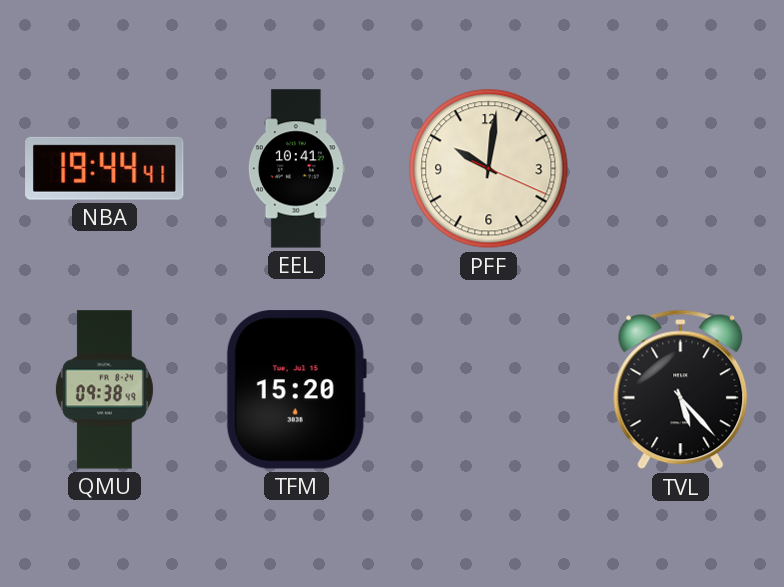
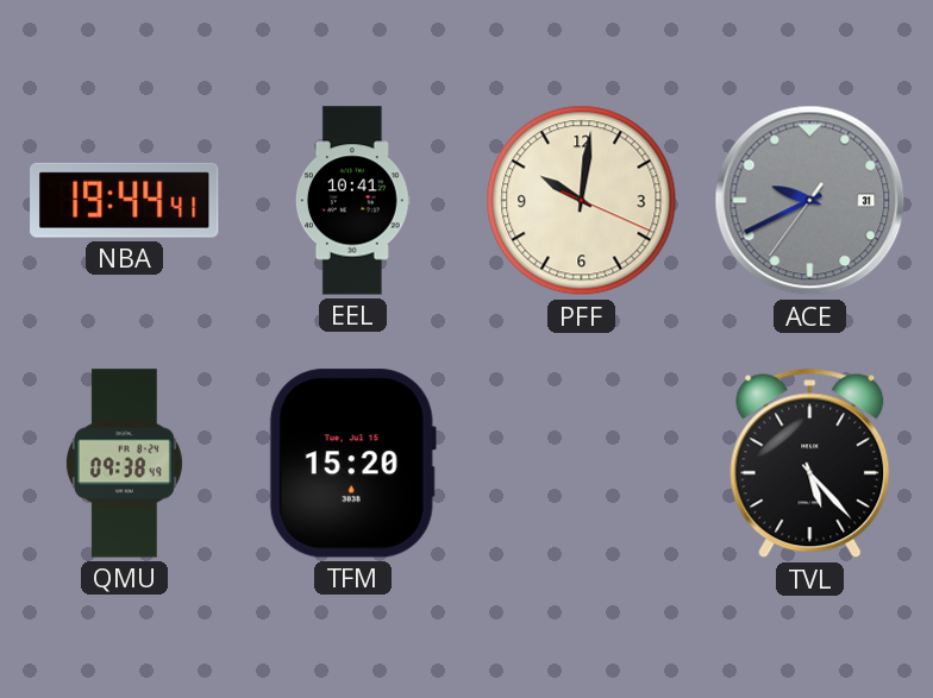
ACE: none -> 9:40 (810, 201)
